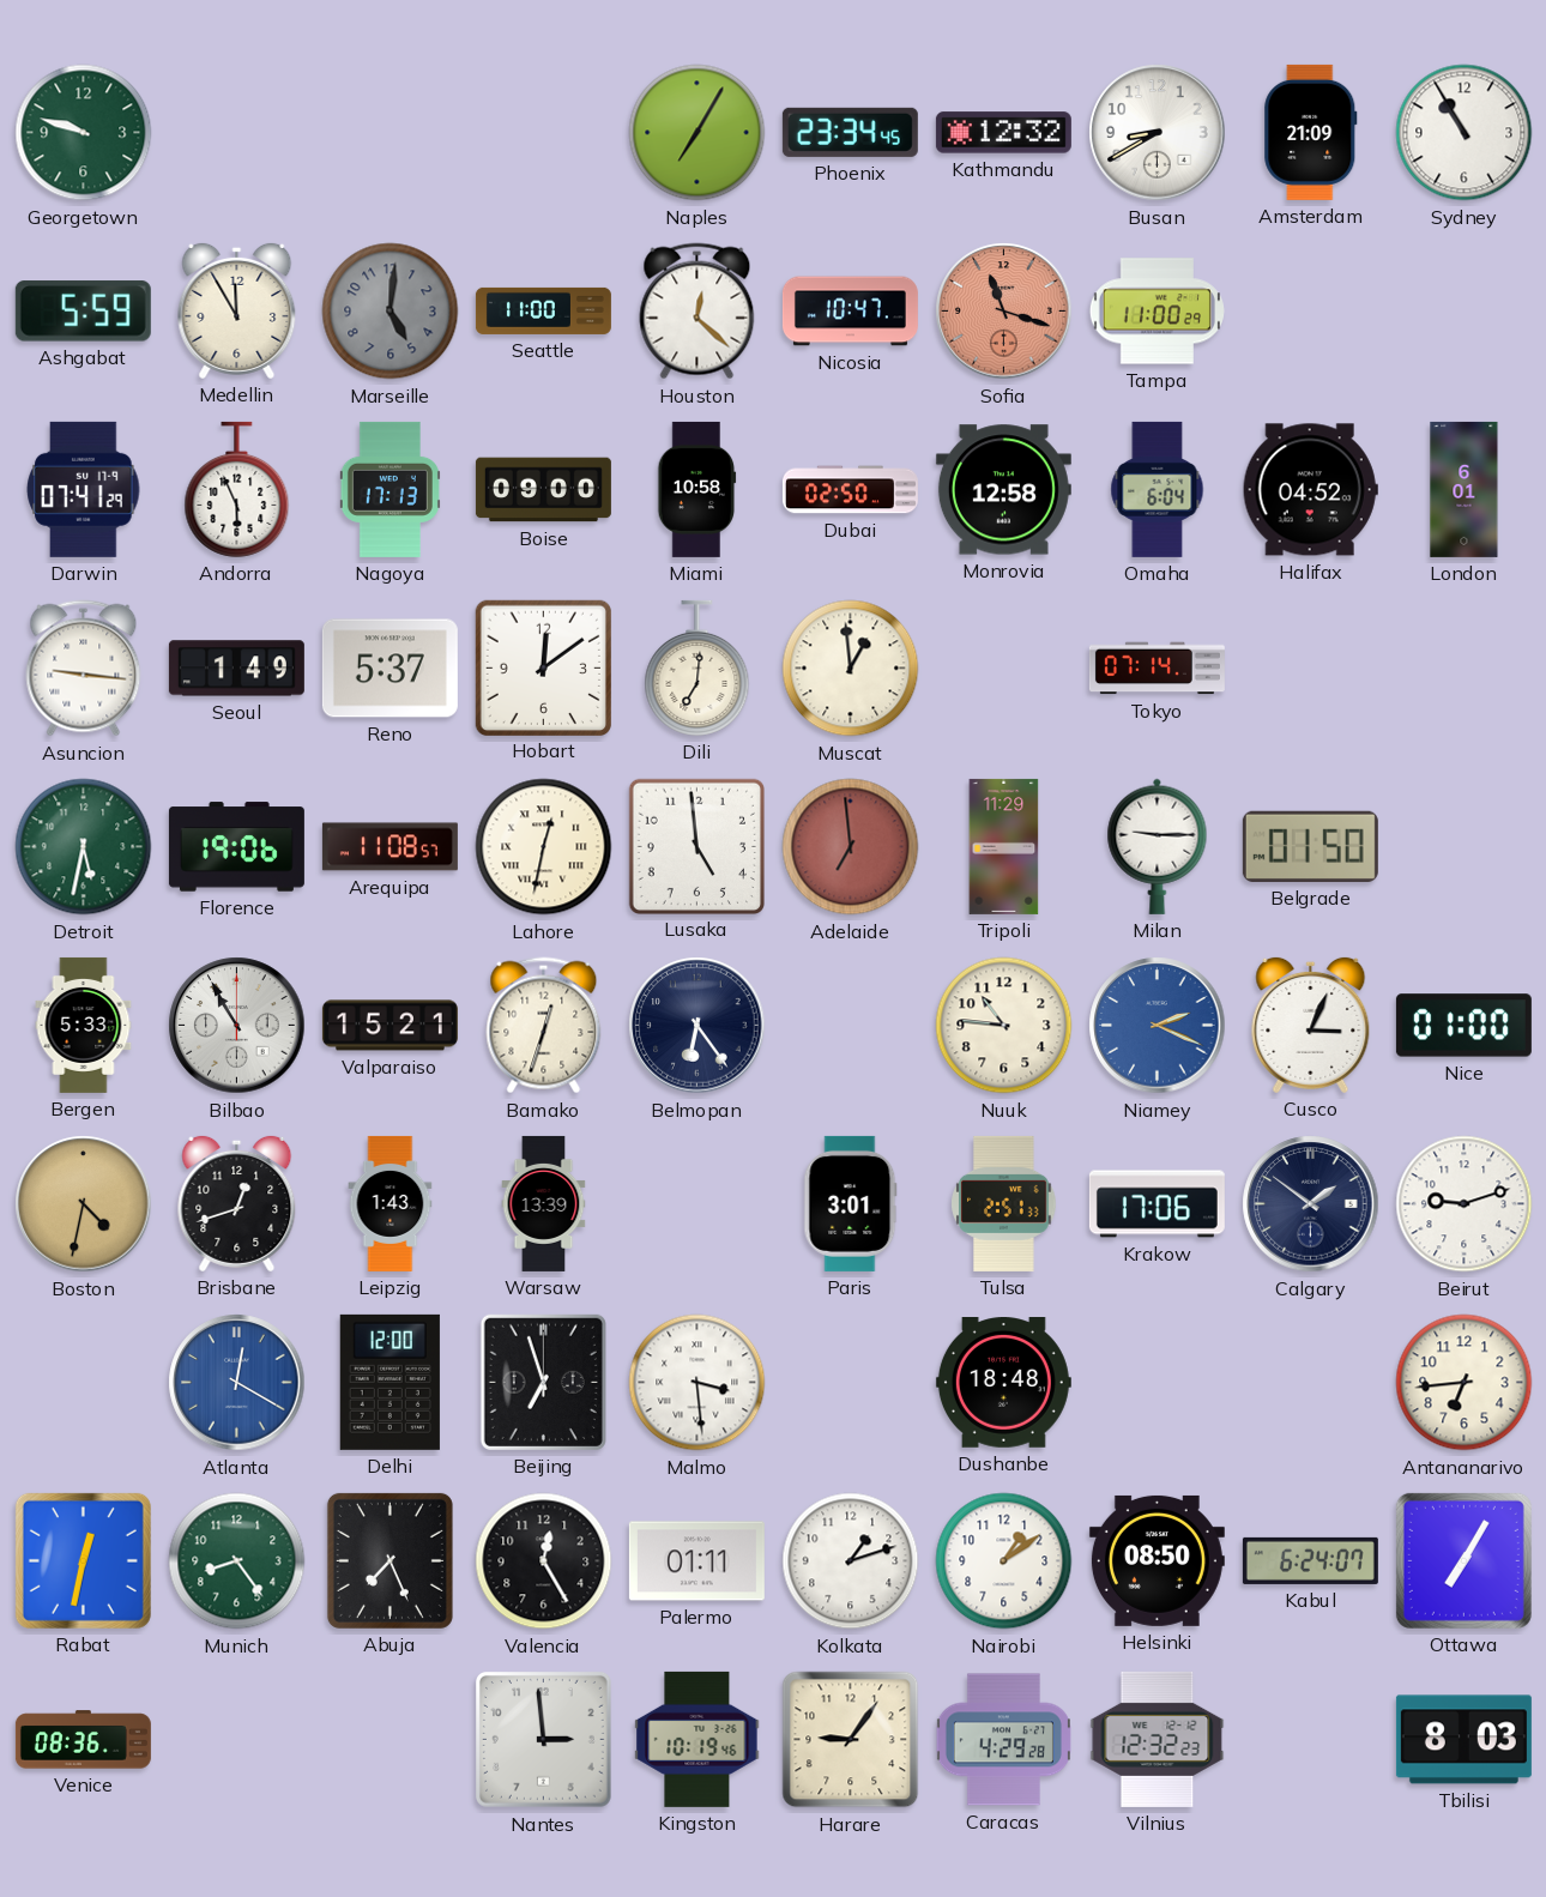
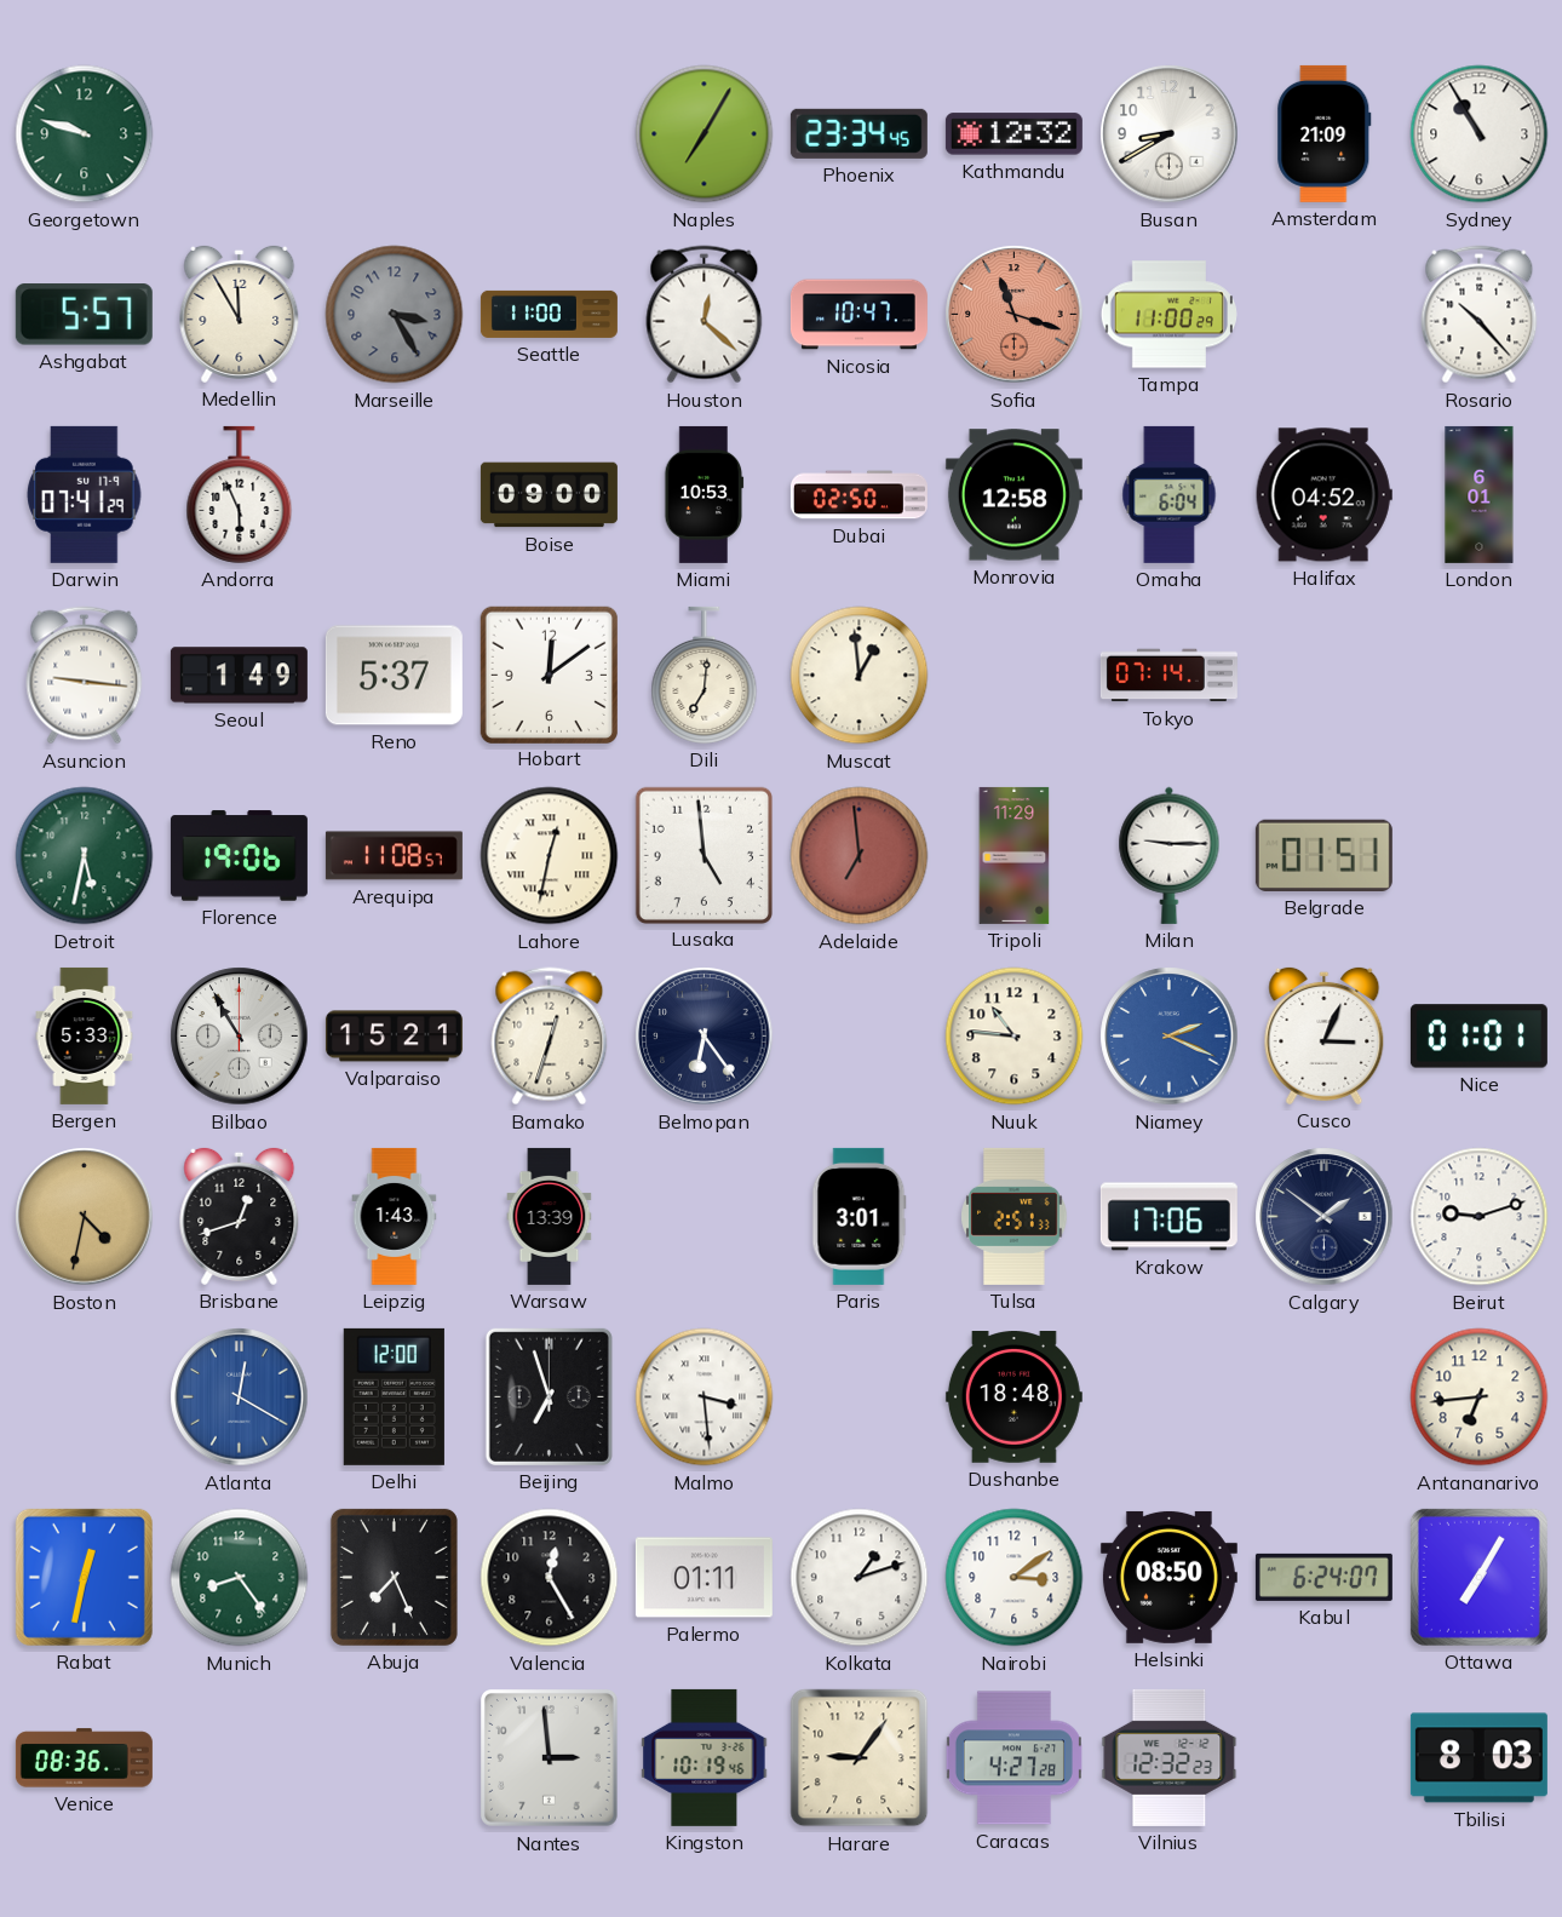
Ashgabat: 5:59 -> 5:57 (84, 315)
Marseille: 5:01 -> 3:25 (395, 315)
Rosario: none -> 10:23 (1480, 315)
Nagoya: 17:13 -> none (389, 489)
Miami: 10:58 -> 10:53 (705, 494)
Belgrade: 01:50 -> 01:51 (1323, 855)
Nice: 01:00 -> 01:01 (1478, 1037)
Nairobi: 1:09 -> 3:09 (1015, 1578)
Caracas: 4:29 -> 4:27 (1013, 1758)
